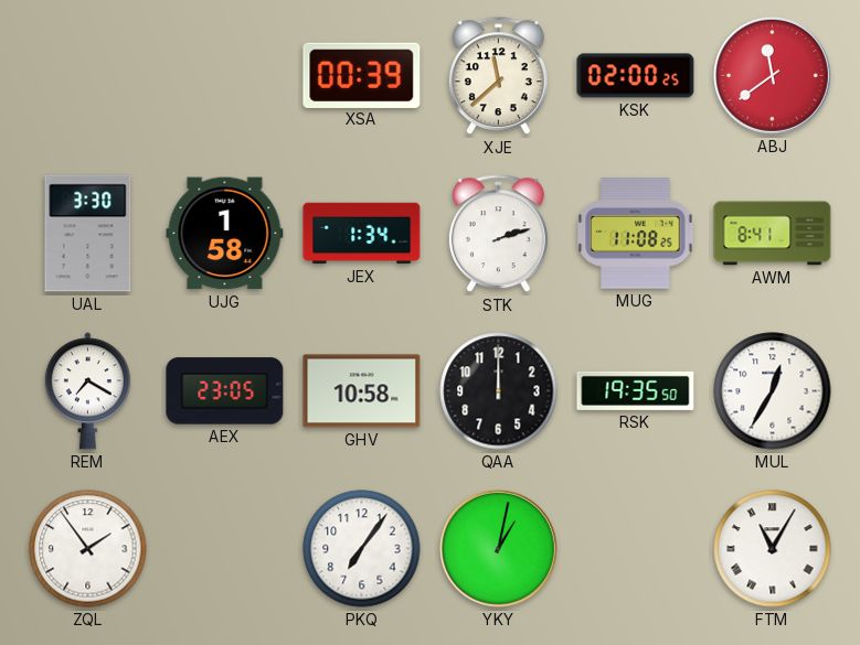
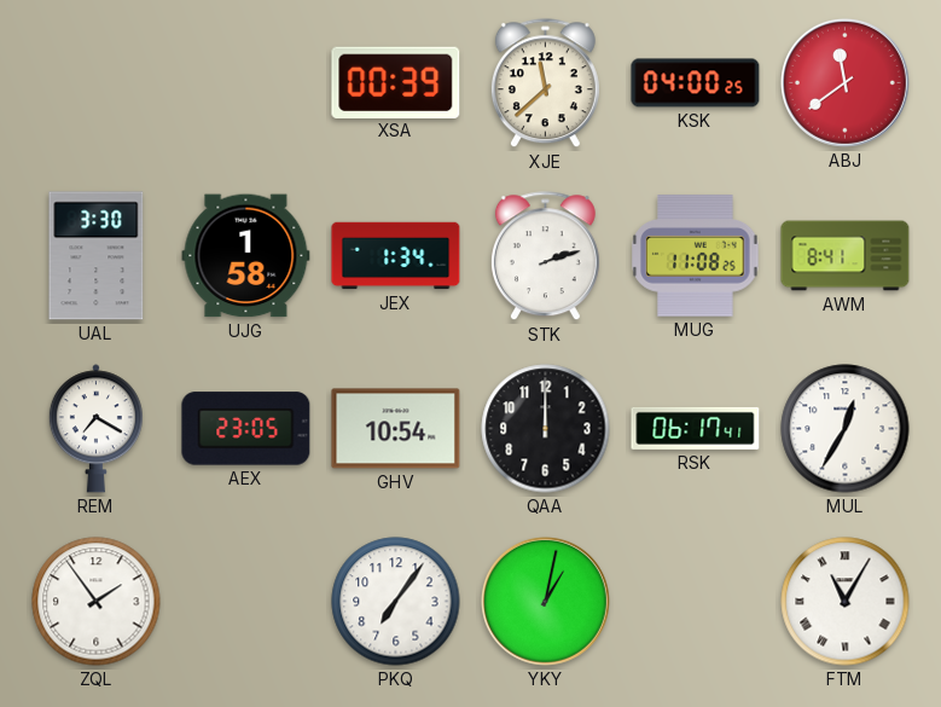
KSK: 02:00 -> 04:00 (696, 83)
GHV: 10:58 -> 10:54 (396, 429)
RSK: 19:35 -> 06:17 (696, 428)
